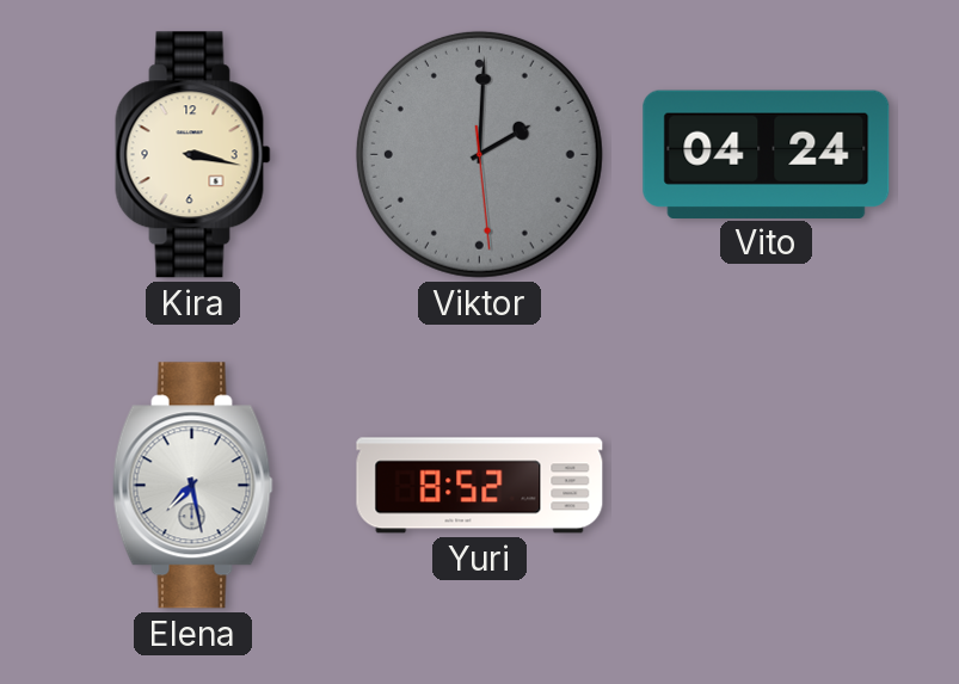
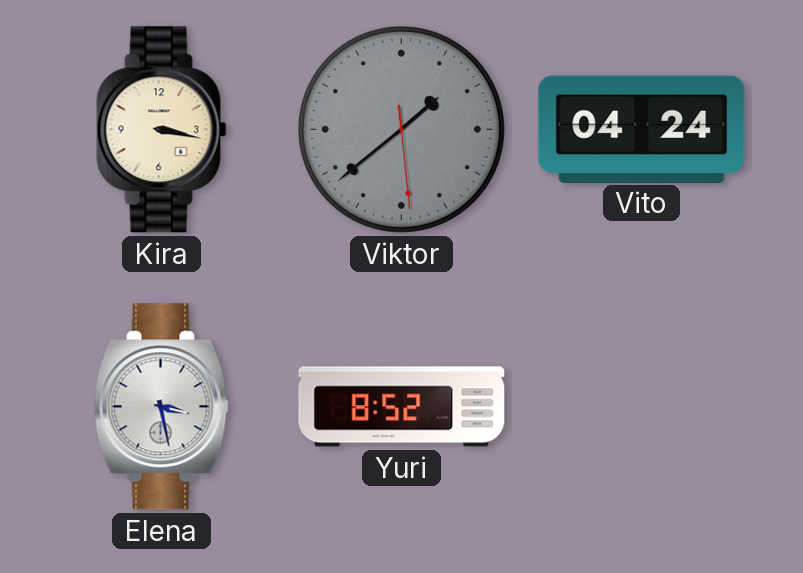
Viktor: 2:00 -> 1:38 (401, 129)
Elena: 7:28 -> 3:28 (162, 407)
